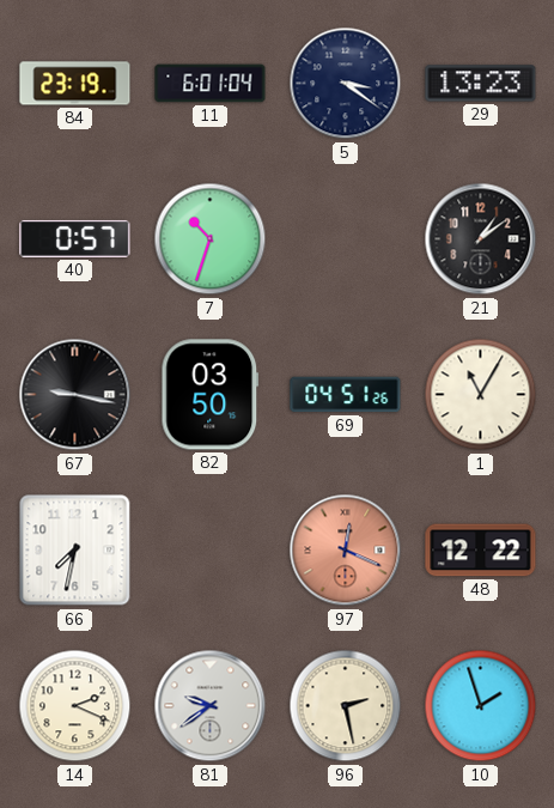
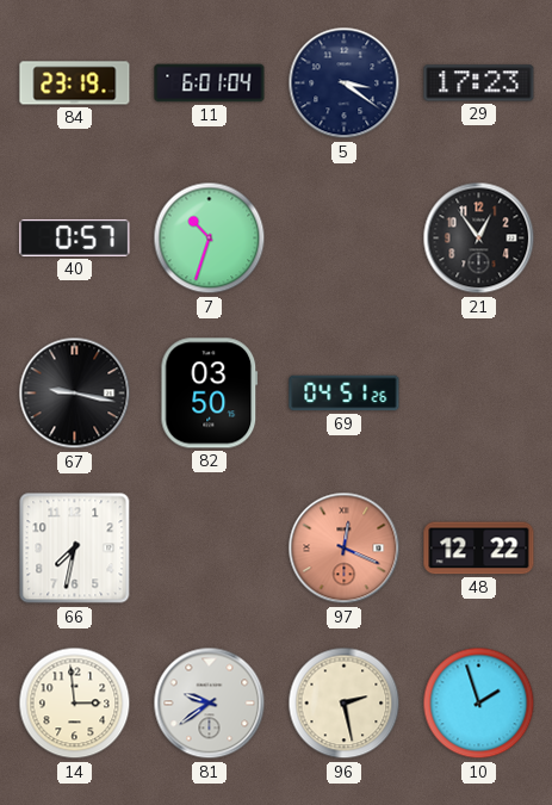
29: 13:23 -> 17:23 (479, 83)
21: 1:09 -> 12:54 (479, 239)
1: 11:05 -> none (481, 395)
14: 2:19 -> 2:59 (75, 704)
